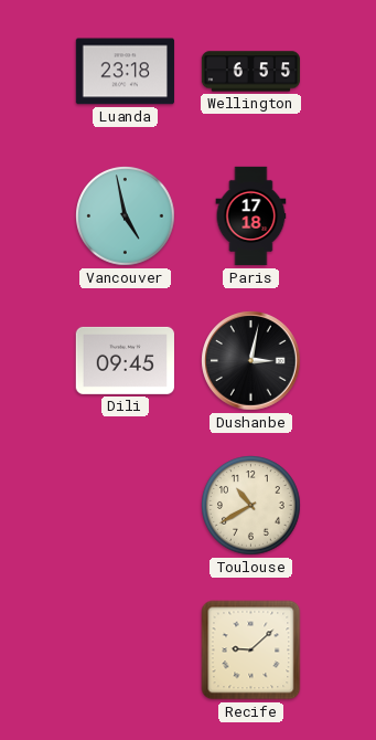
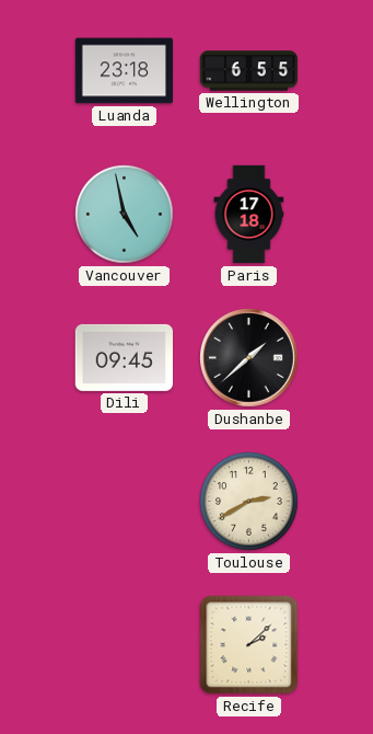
Dushanbe: 3:02 -> 1:38 (249, 358)
Toulouse: 10:40 -> 2:40 (249, 502)
Recife: 9:08 -> 2:08 (249, 645)
